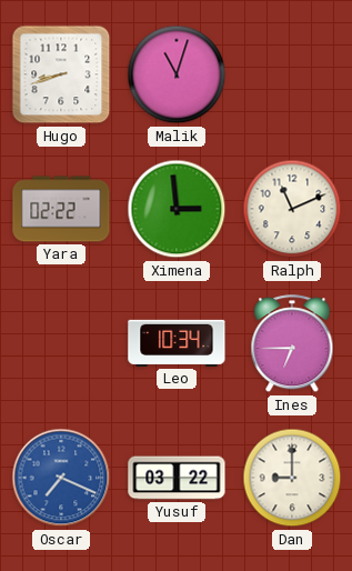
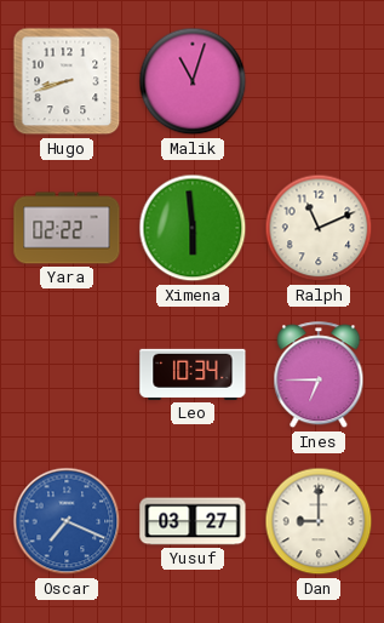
Ximena: 2:59 -> 5:59 (193, 228)
Yusuf: 03:22 -> 03:27 (193, 521)
